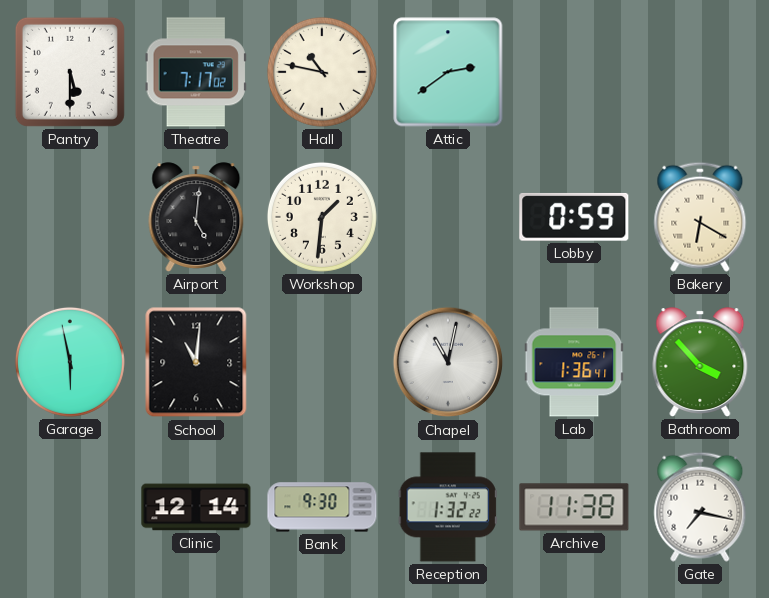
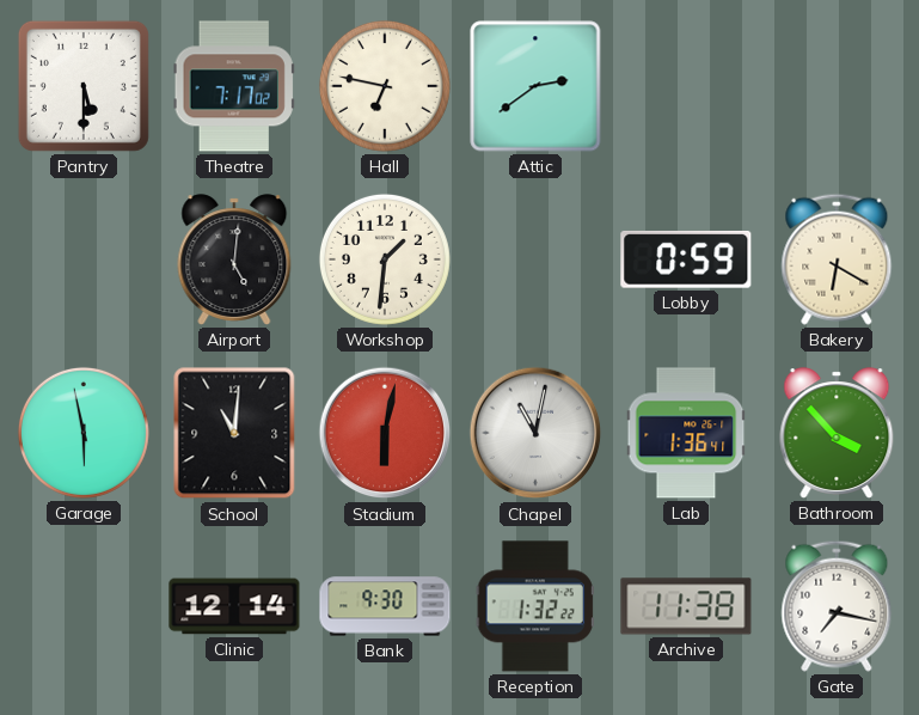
Hall: 10:47 -> 6:47 (385, 86)
Stadium: none -> 6:02 (385, 433)
